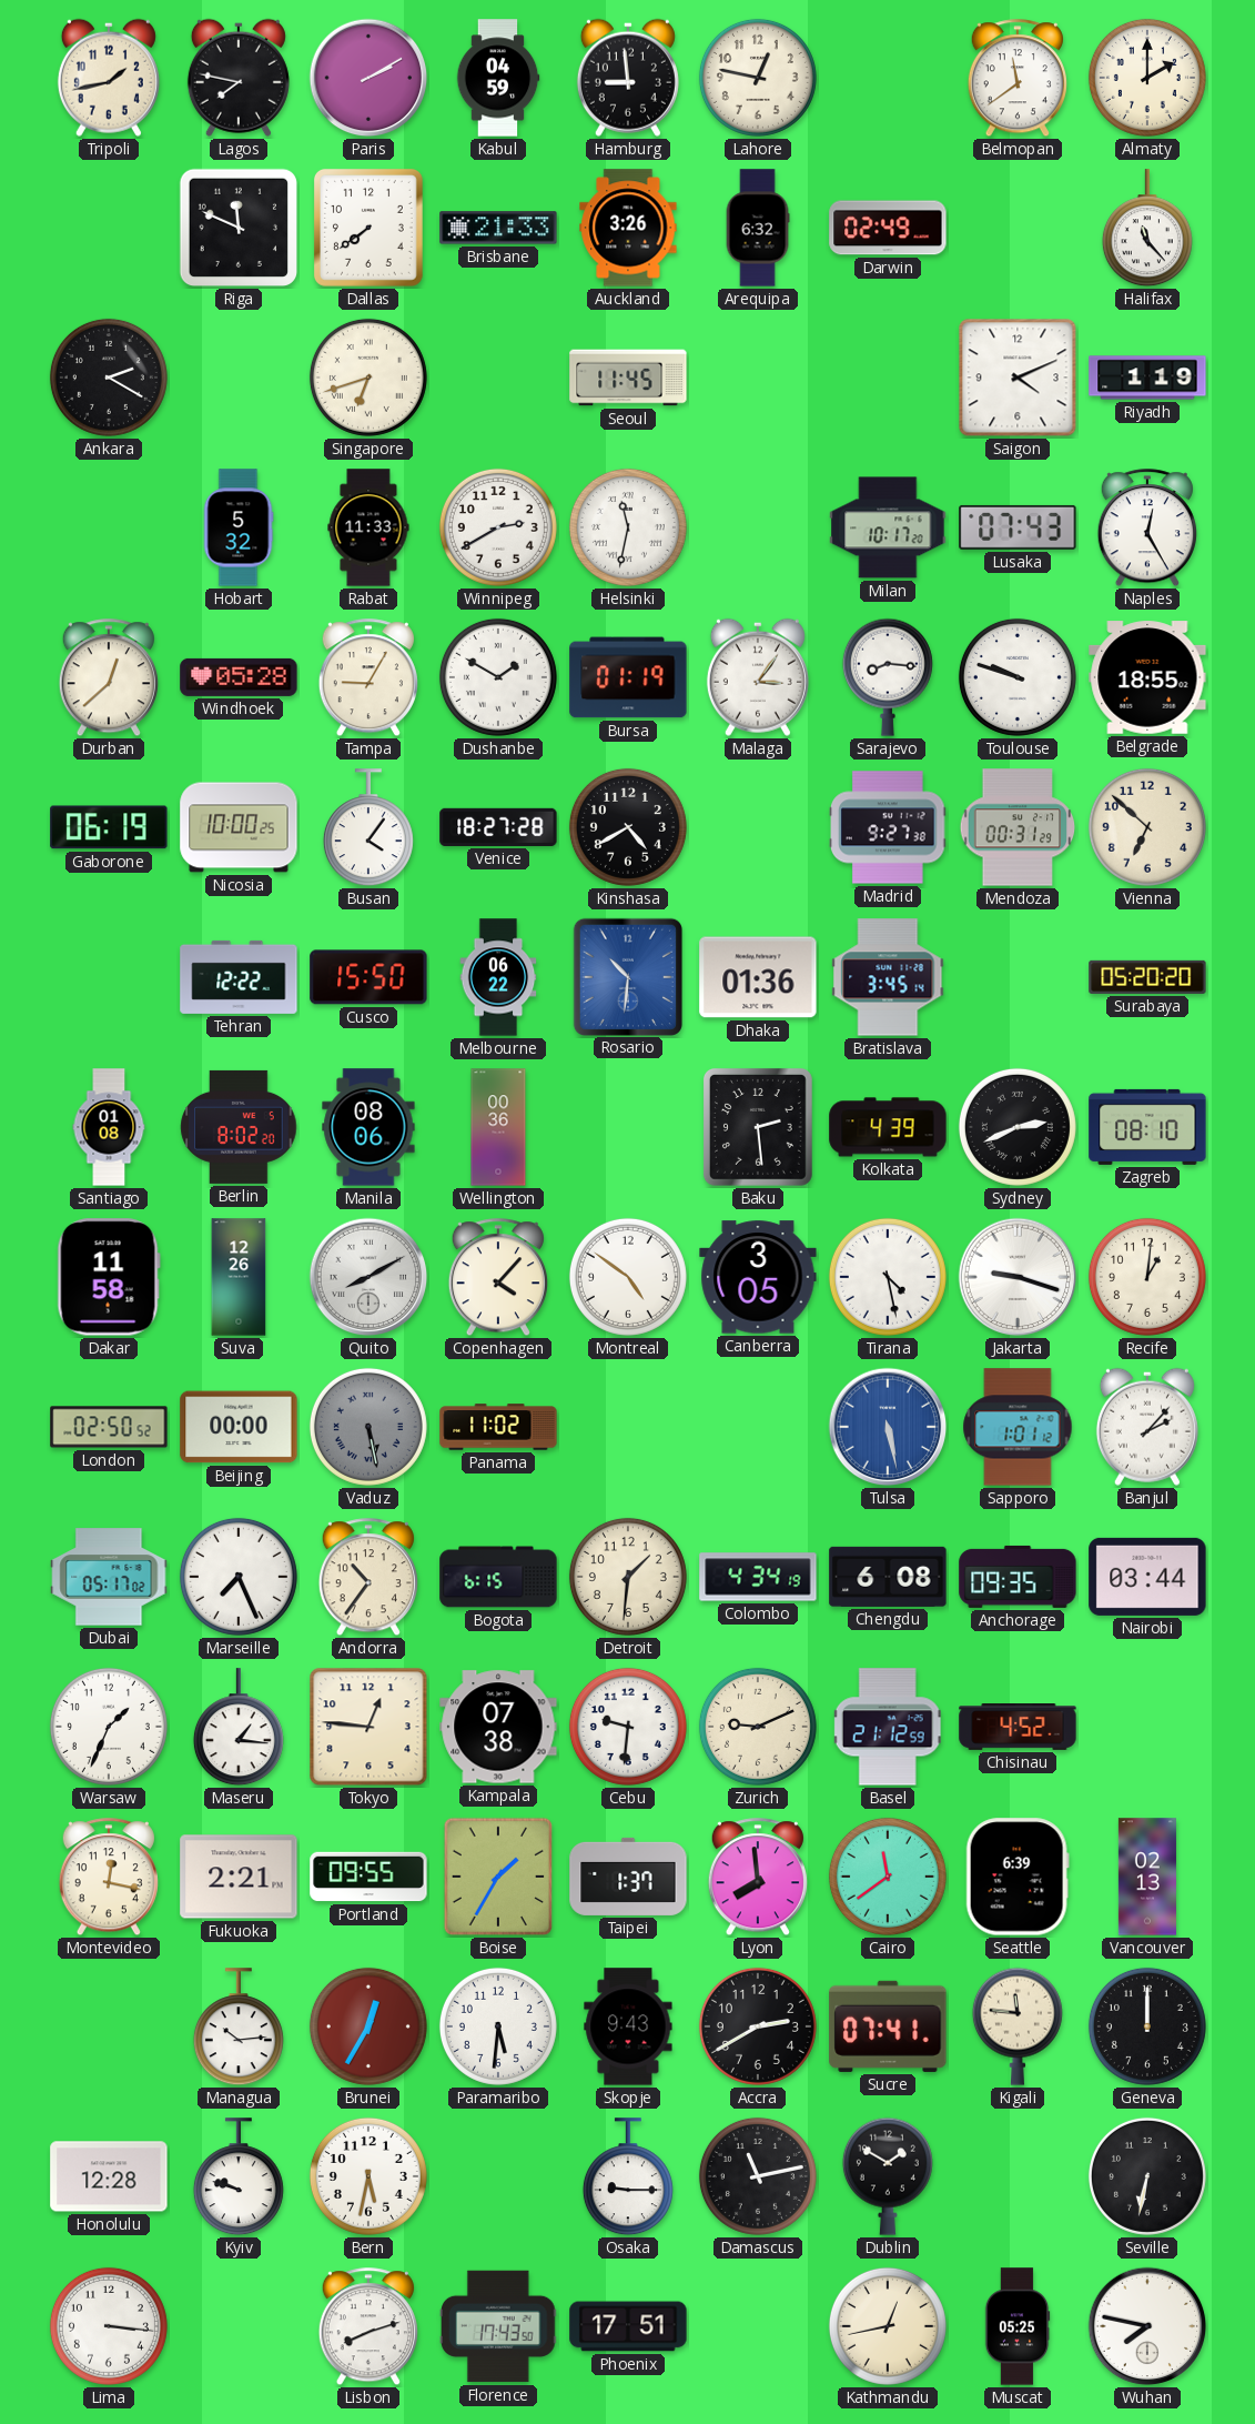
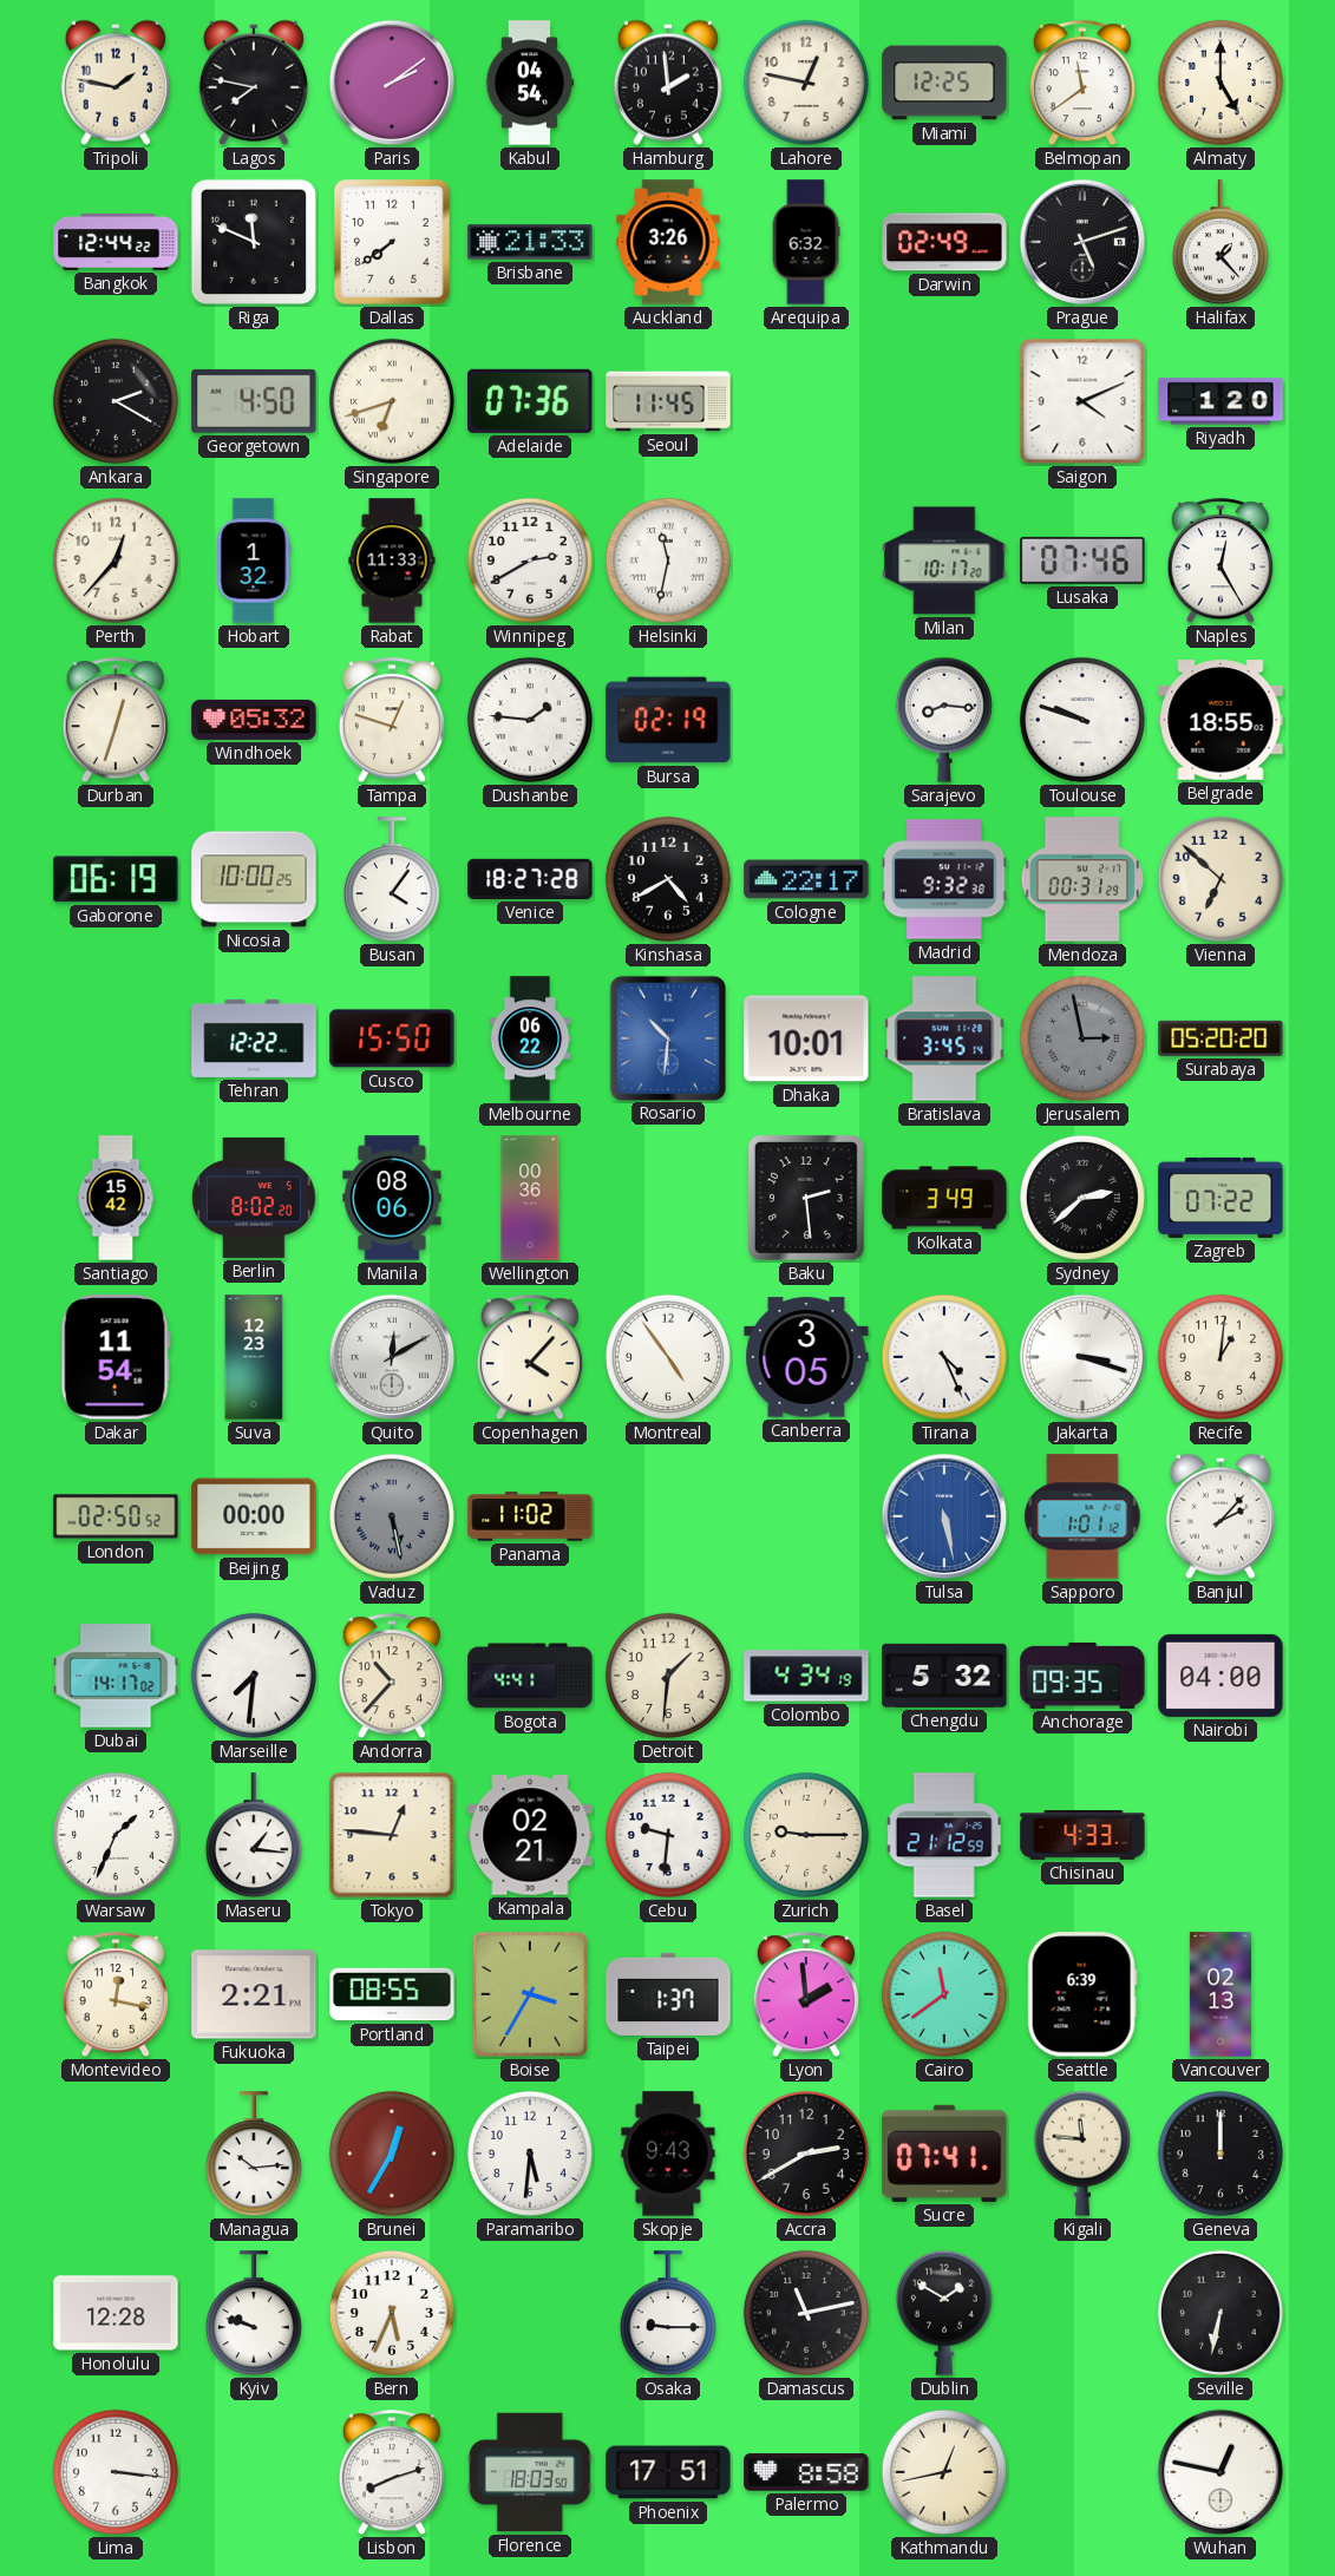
Tripoli: 1:43 -> 1:47 (116, 83)
Paris: 2:10 -> 2:09 (392, 83)
Kabul: 04:59 -> 04:54 (530, 83)
Hamburg: 8:59 -> 1:59 (668, 83)
Miami: none -> 12:25 (944, 83)
Almaty: 2:00 -> 5:00 (1221, 83)
Bangkok: none -> 12:44 (116, 243)
Prague: none -> 5:12 (1082, 242)
Halifax: 11:23 -> 1:23 (1221, 243)
Georgetown: none -> 4:50 (254, 401)
Adelaide: none -> 07:36 (530, 401)
Riyadh: 1:19 -> 1:20 (1221, 401)
Perth: none -> 12:37 (116, 561)
Hobart: 5:32 -> 1:32 (254, 561)
Lusaka: 07:43 -> 07:46 (1082, 561)
Durban: 12:38 -> 12:33 (116, 721)
Windhoek: 05:28 -> 05:32 (254, 720)
Tampa: 9:05 -> 12:48 (392, 721)
Dushanbe: 1:50 -> 1:46 (530, 720)
Bursa: 01:19 -> 02:19 (668, 720)
Malaga: 3:06 -> none (758, 677)
Cologne: none -> 22:17 (806, 879)
Madrid: 9:27 -> 9:32 (945, 879)
Dhaka: 01:36 -> 10:01 (806, 1038)
Jerusalem: none -> 2:58 (1082, 1038)
Santiago: 01:08 -> 15:42 (116, 1198)
Kolkata: 4:39 -> 3:49 (944, 1198)
Sydney: 2:41 -> 2:38 (1082, 1198)
Zagreb: 08:10 -> 07:22 (1221, 1198)
Dakar: 11:58 -> 11:54 (116, 1357)
Suva: 12:26 -> 12:23 (254, 1357)
Quito: 8:10 -> 12:10 (392, 1357)
Montreal: 4:51 -> 4:54 (668, 1357)
Tirana: 4:28 -> 4:26 (944, 1357)
Jakarta: 9:18 -> 3:18 (1082, 1357)
Dubai: 05:17 -> 14:17 (116, 1676)
Marseille: 7:26 -> 7:31 (254, 1676)
Andorra: 10:36 -> 10:37 (392, 1677)
Bogota: 6:15 -> 4:41 (530, 1676)
Chengdu: 6:08 -> 5:32 (944, 1676)
Nairobi: 03:44 -> 04:00 (1221, 1676)
Kampala: 07:38 -> 02:21 (530, 1835)
Zurich: 9:11 -> 9:15 (806, 1835)
Chisinau: 4:52 -> 4:33 (1082, 1836)
Portland: 09:55 -> 08:55 (392, 1994)
Boise: 1:35 -> 3:35 (530, 1994)
Lyon: 7:59 -> 1:59 (806, 1995)
Bern: 5:32 -> 5:34 (392, 2313)
Florence: 17:43 -> 18:03 (530, 2472)
Palermo: none -> 8:58 (806, 2472)
Muscat: 05:25 -> none (1018, 2326)
Wuhan: 7:47 -> 12:47 (1221, 2472)
